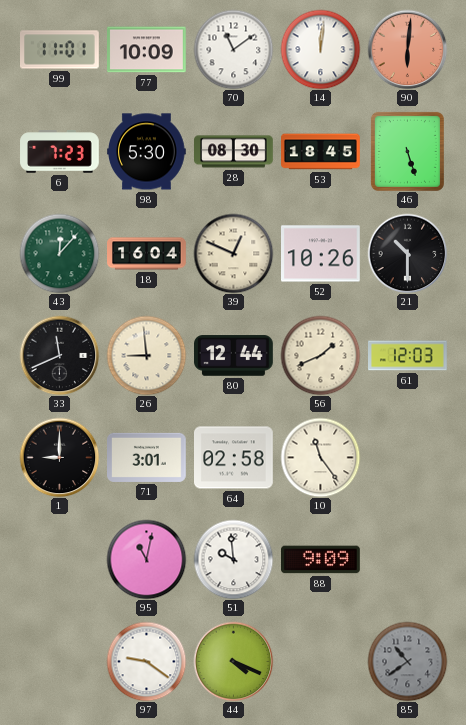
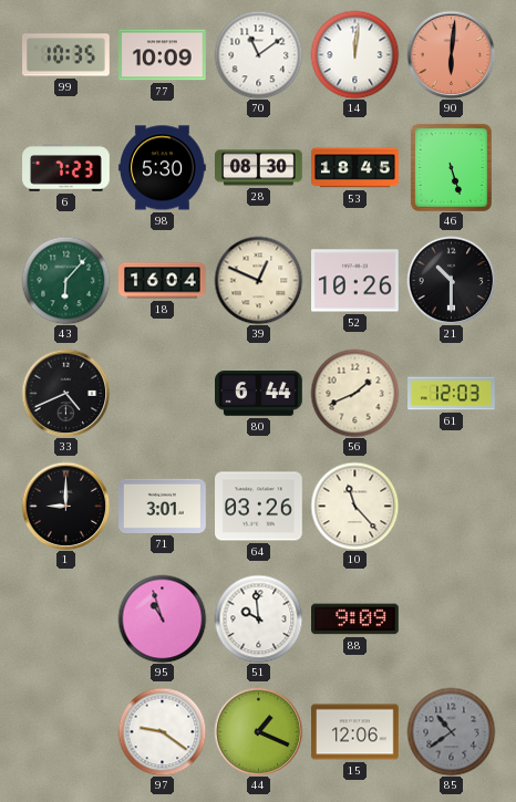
99: 11:01 -> 10:35 (66, 55)
43: 12:07 -> 6:07 (65, 280)
33: 11:41 -> 4:41 (65, 393)
26: 8:59 -> none (146, 355)
80: 12:44 -> 6:44 (259, 394)
64: 02:58 -> 03:26 (259, 507)
10: 11:24 -> 11:23 (354, 506)
95: 11:02 -> 10:57 (162, 618)
44: 4:19 -> 1:19 (258, 731)
15: none -> 12:06 (355, 732)
